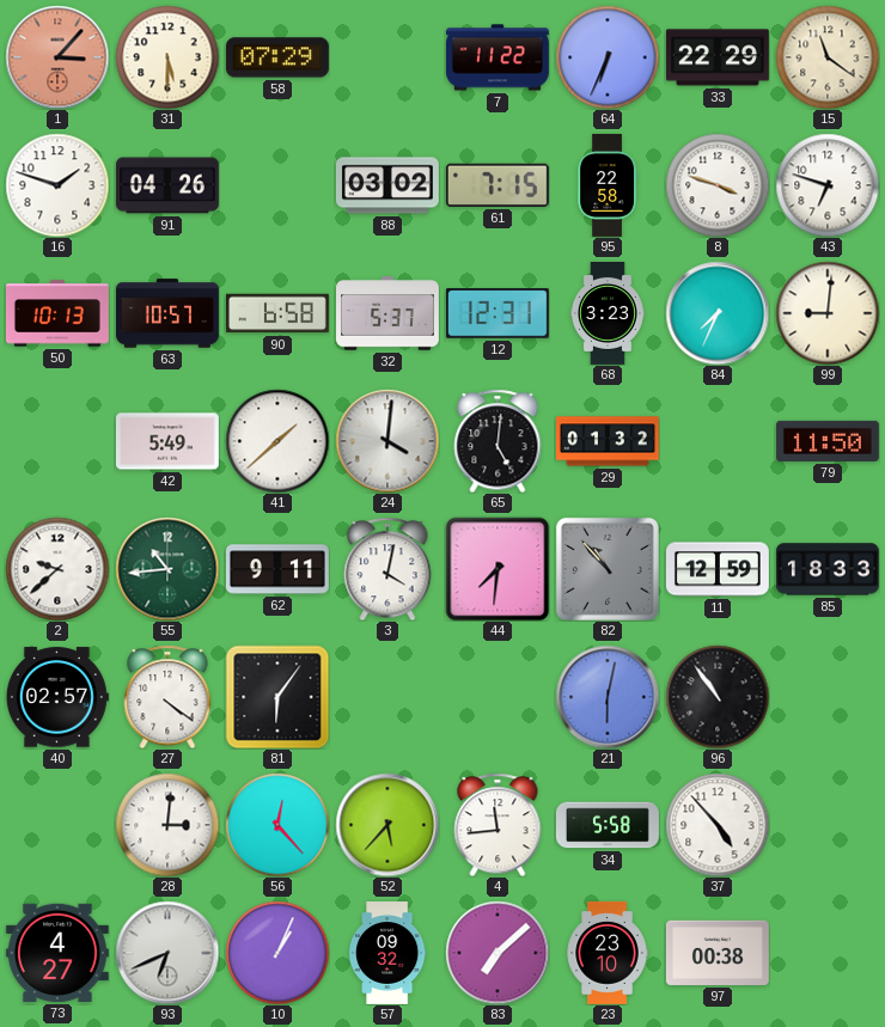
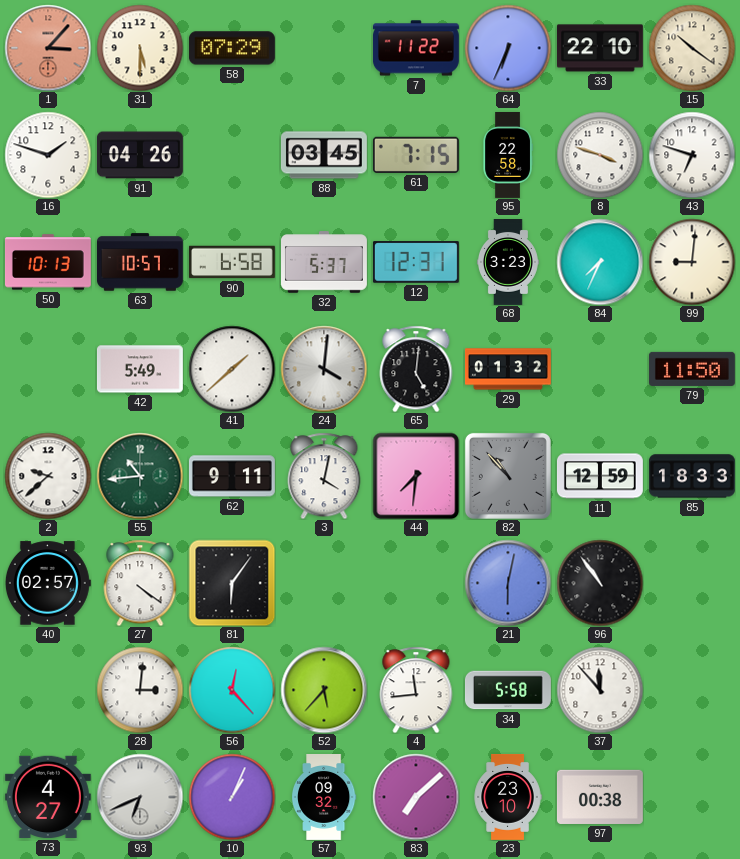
33: 22:29 -> 22:10 (600, 48)
15: 11:21 -> 10:21 (692, 48)
88: 03:02 -> 03:45 (324, 155)
37: 4:53 -> 11:53 (600, 690)
